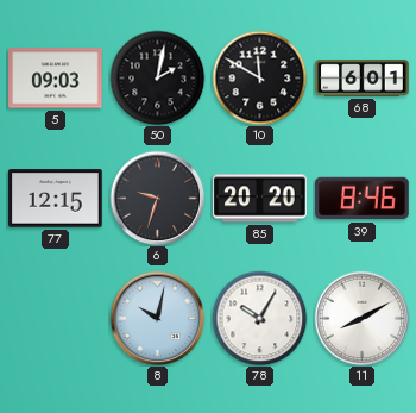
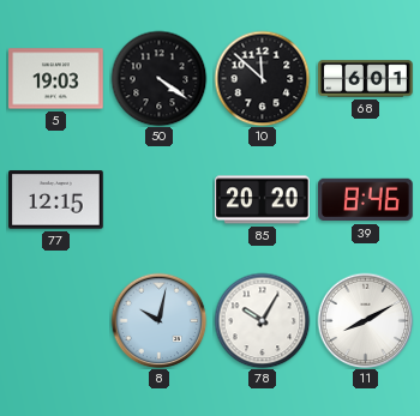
5: 09:03 -> 19:03 (56, 79)
50: 2:02 -> 4:21 (158, 78)
10: 11:50 -> 11:52 (262, 78)
6: 9:33 -> none (157, 198)
